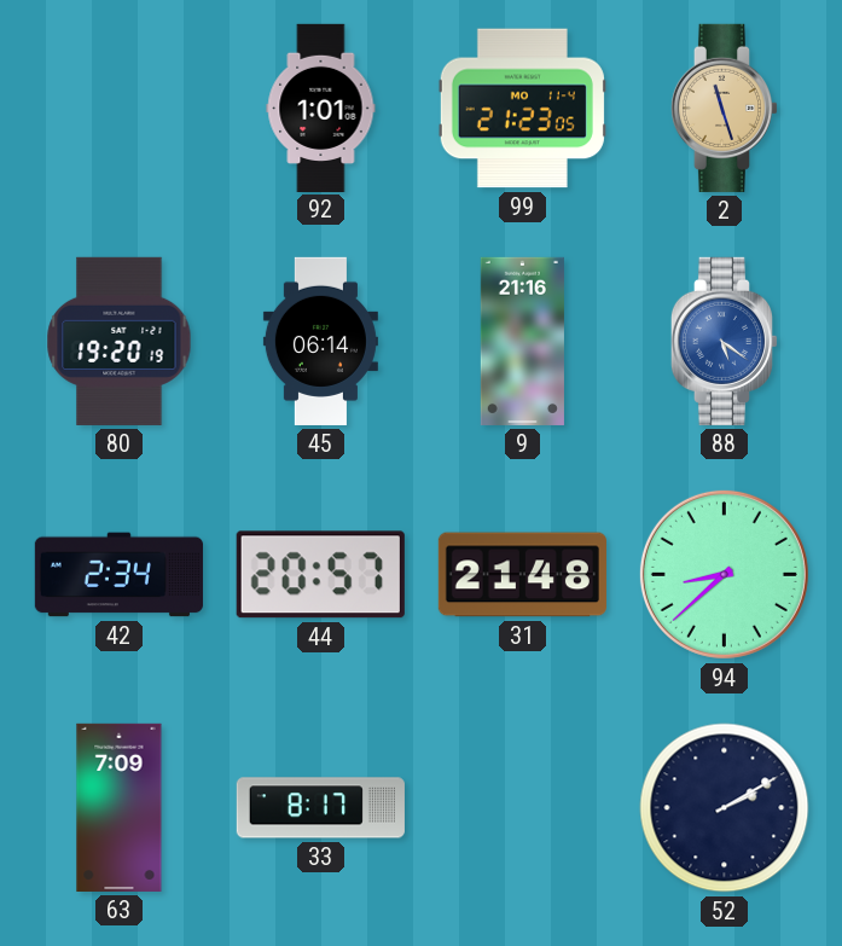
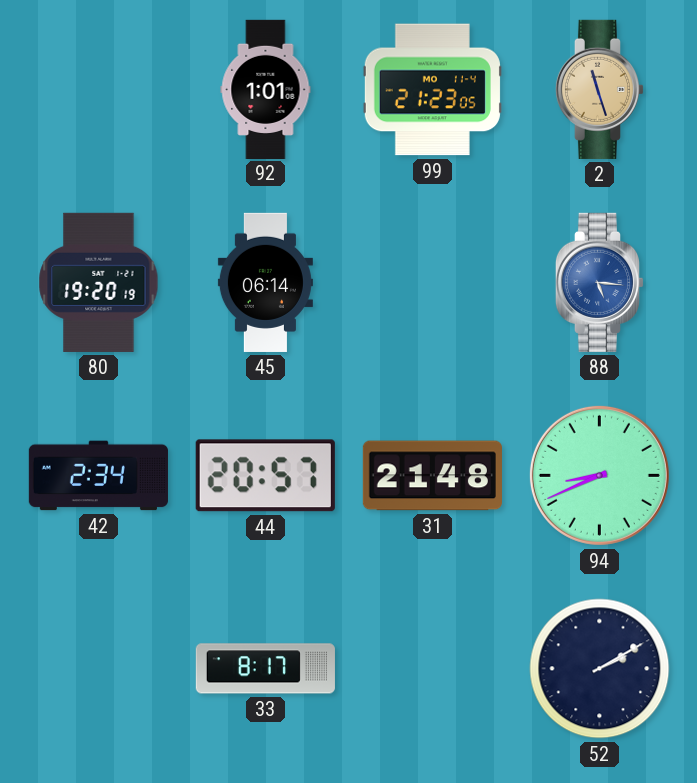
9: 21:16 -> none (522, 341)
88: 5:21 -> 5:16 (600, 282)
94: 8:38 -> 8:41 (599, 475)
63: 7:09 -> none (120, 807)
